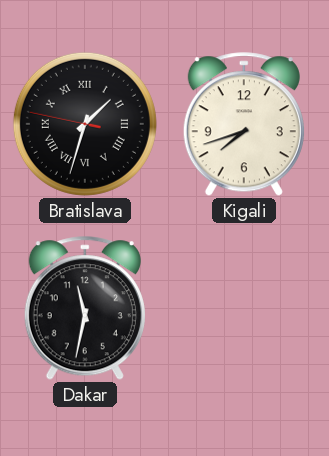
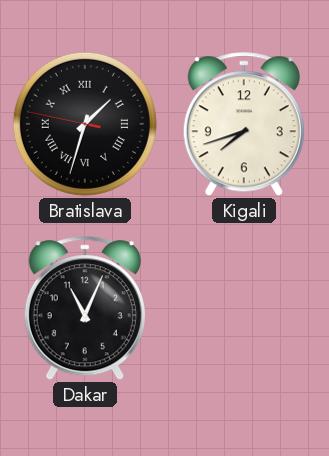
Dakar: 11:32 -> 11:04 (85, 309)
